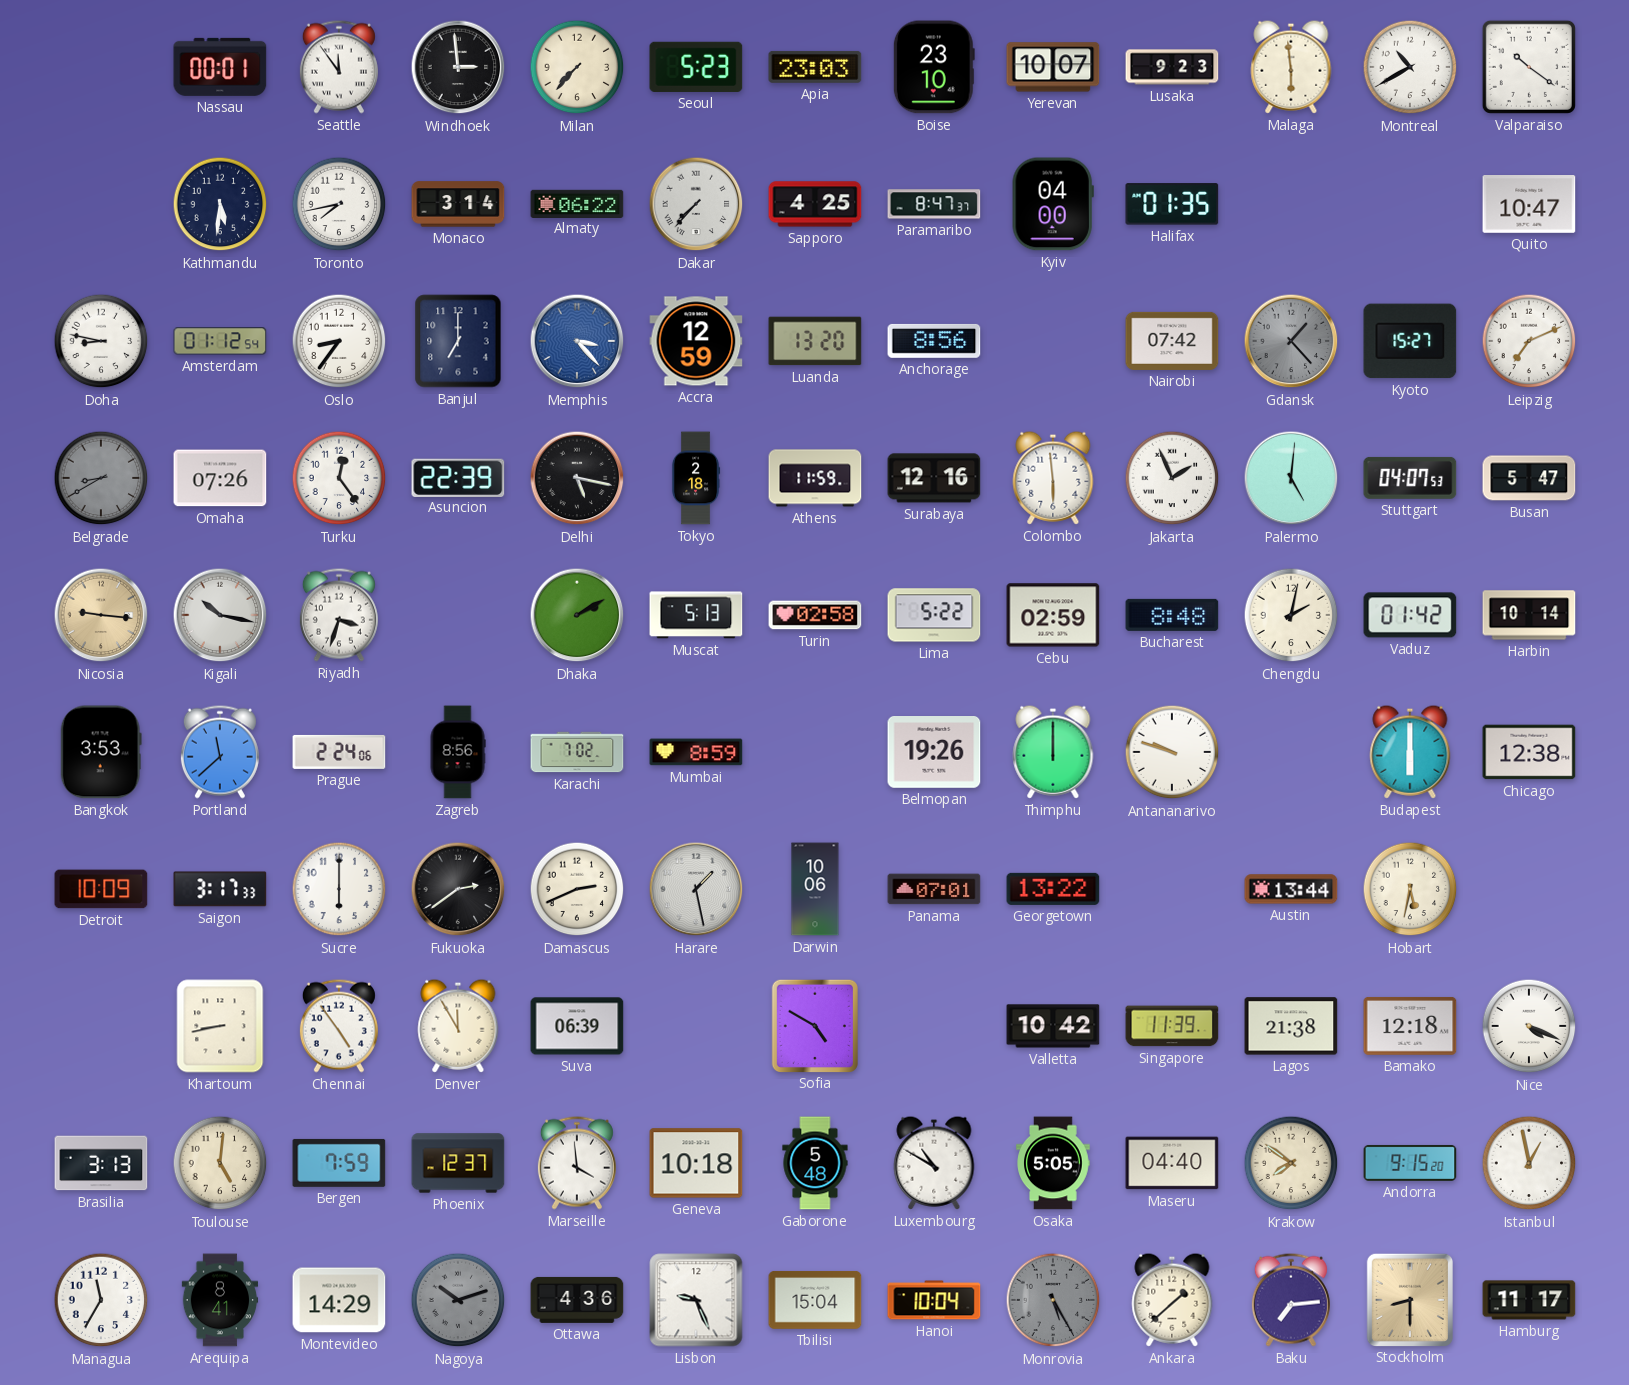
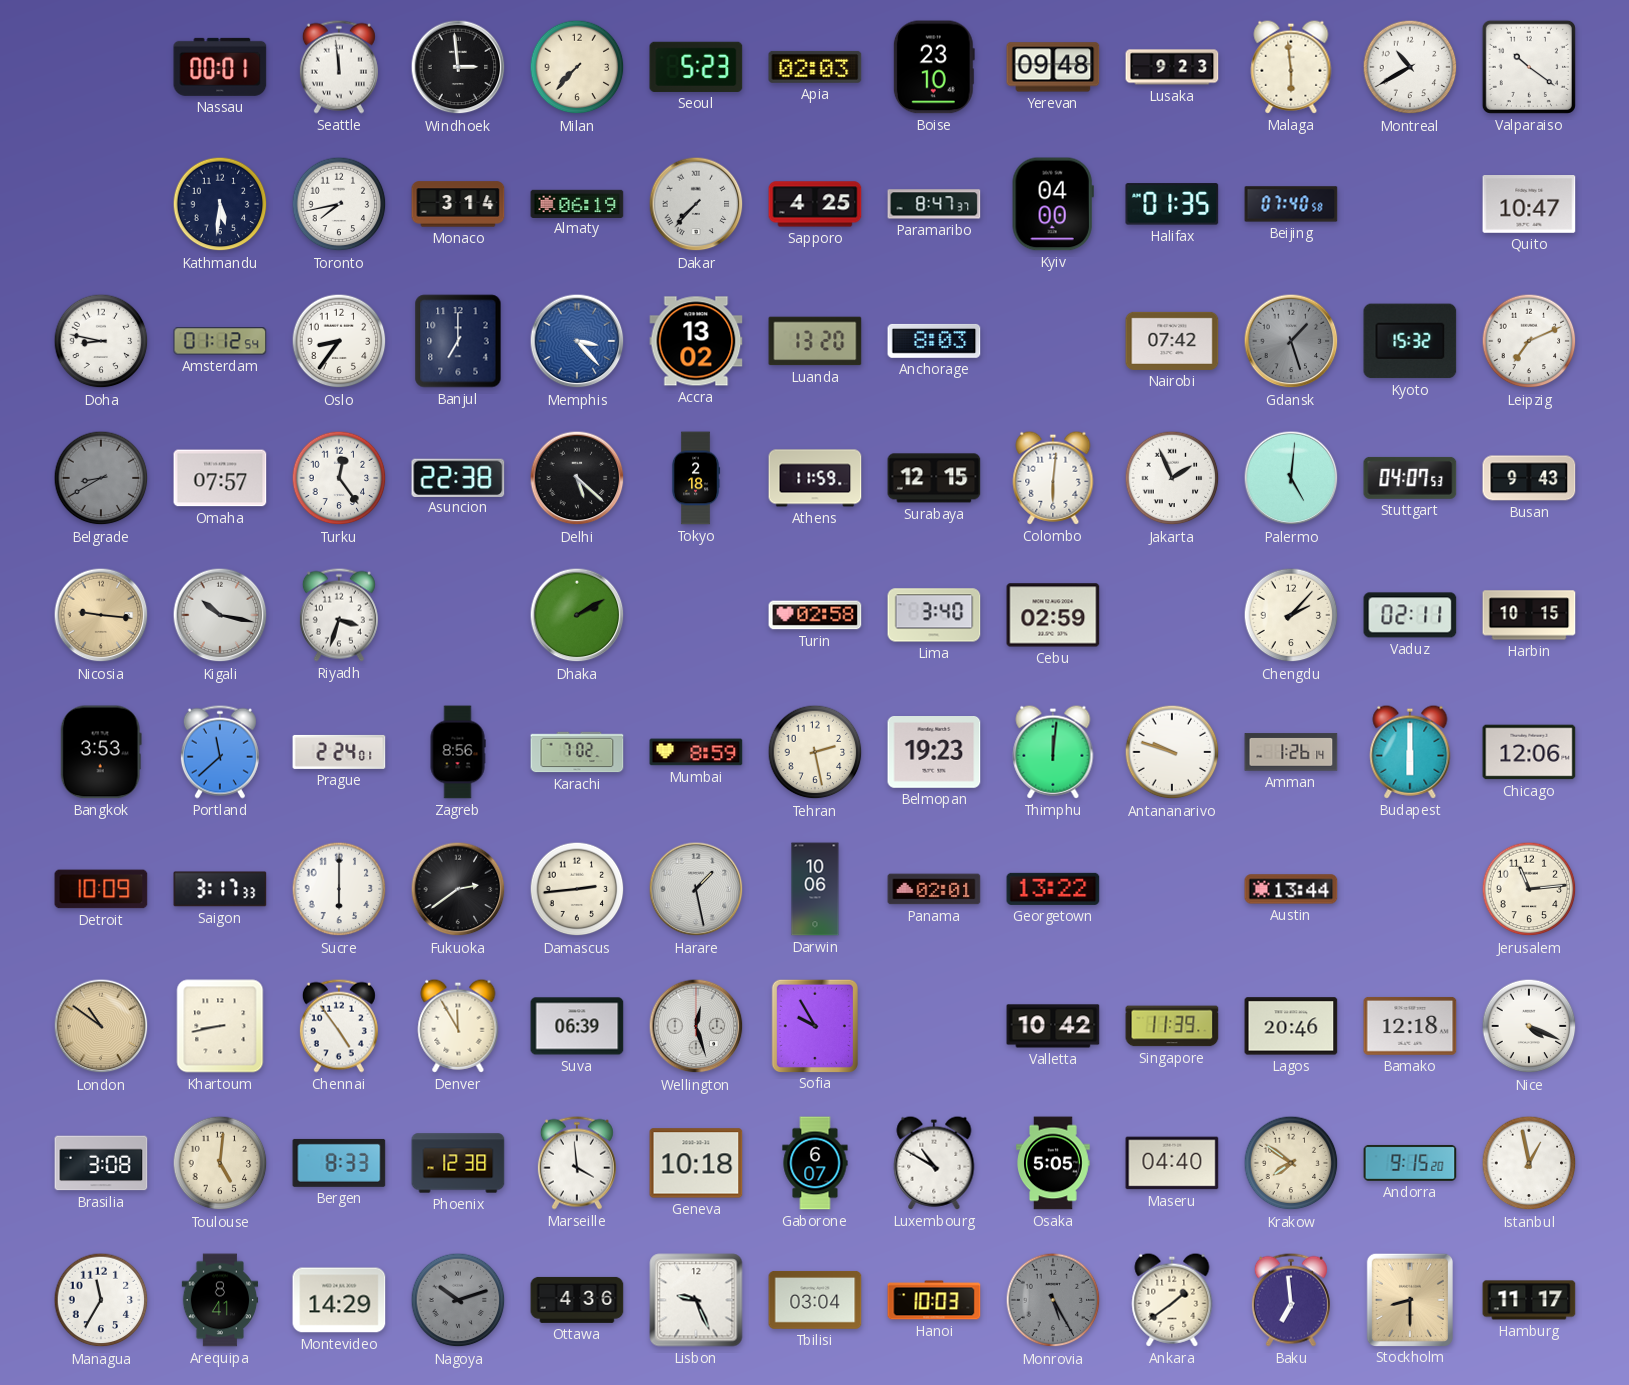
Seattle: 11:54 -> 11:59 (339, 67)
Apia: 23:03 -> 02:03 (815, 67)
Yerevan: 10:07 -> 09:48 (1053, 67)
Almaty: 06:22 -> 06:19 (577, 203)
Beijing: none -> 07:40 (1291, 204)
Accra: 12:59 -> 13:02 (696, 341)
Anchorage: 8:56 -> 8:03 (934, 341)
Gdansk: 1:23 -> 1:27 (1291, 341)
Kyoto: 15:27 -> 15:32 (1410, 341)
Omaha: 07:26 -> 07:57 (220, 478)
Asuncion: 22:39 -> 22:38 (458, 477)
Delhi: 5:17 -> 5:22 (577, 478)
Surabaya: 12:16 -> 12:15 (934, 478)
Colombo: 5:59 -> 6:01 (1053, 478)
Busan: 5:47 -> 9:43 (1529, 478)
Muscat: 5:13 -> none (696, 615)
Lima: 5:22 -> 3:40 (934, 615)
Bucharest: 8:48 -> none (1172, 615)
Chengdu: 2:02 -> 2:07 (1291, 615)
Vaduz: 01:42 -> 02:11 (1410, 615)
Harbin: 10:14 -> 10:15 (1529, 615)
Prague: 2:24:06 -> 2:24:01 (339, 752)
Tehran: none -> 2:28 (815, 752)
Belmopan: 19:26 -> 19:23 (934, 753)
Thimphu: 12:00 -> 12:01 (1053, 752)
Amman: none -> 1:26 (1291, 752)
Chicago: 12:38 -> 12:06 (1529, 752)
Damascus: 2:41 -> 2:44 (577, 889)
Panama: 07:01 -> 02:01 (934, 889)
Hobart: 5:32 -> none (1410, 889)
Jerusalem: none -> 11:14 (1529, 889)
London: none -> 10:51 (101, 1026)
Wellington: none -> 12:27 (696, 1026)
Sofia: 4:50 -> 9:55 (815, 1025)
Lagos: 21:38 -> 20:46 (1291, 1026)
Brasilia: 3:13 -> 3:08 (101, 1163)
Bergen: 7:59 -> 8:33 (339, 1163)
Phoenix: 12:37 -> 12:38 (458, 1163)
Gaborone: 5:48 -> 6:07 (815, 1163)
Tbilisi: 15:04 -> 03:04 (815, 1300)
Hanoi: 10:04 -> 10:03 (934, 1300)
Ankara: 1:38 -> 1:39 (1172, 1300)
Baku: 7:14 -> 6:59 (1291, 1300)
